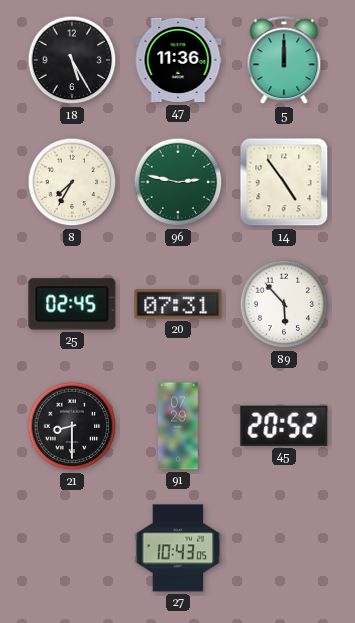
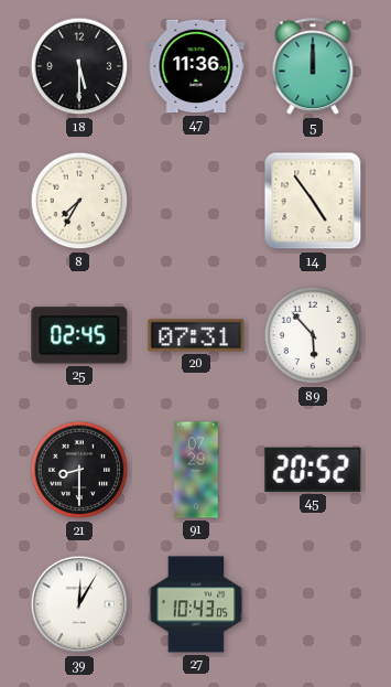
18: 5:25 -> 5:30 (79, 66)
96: 2:47 -> none (178, 182)
39: none -> 12:05 (79, 604)
